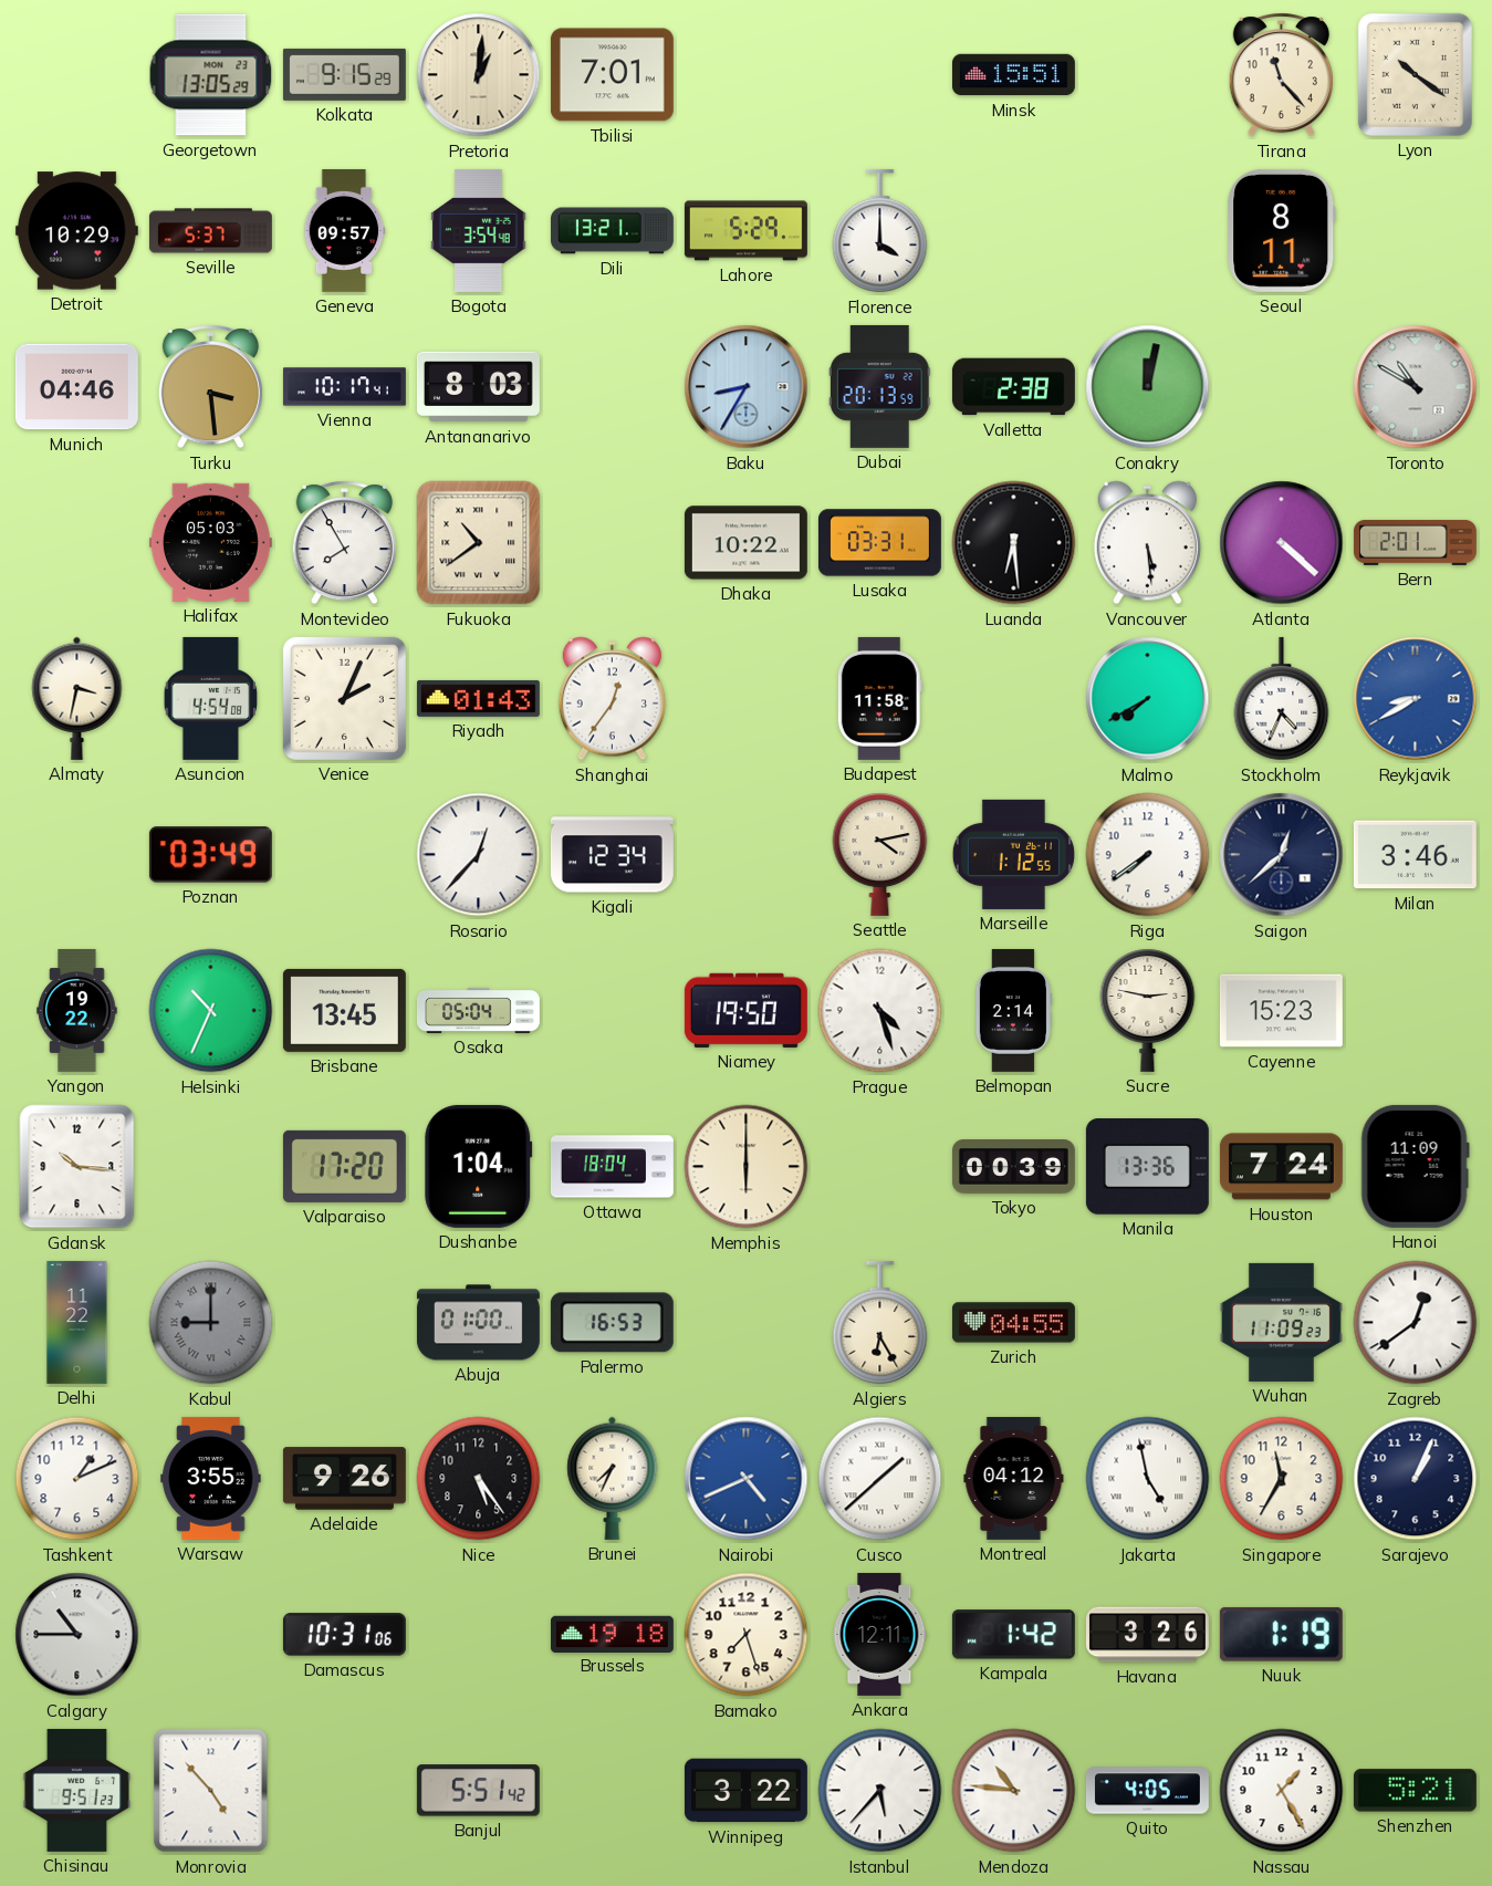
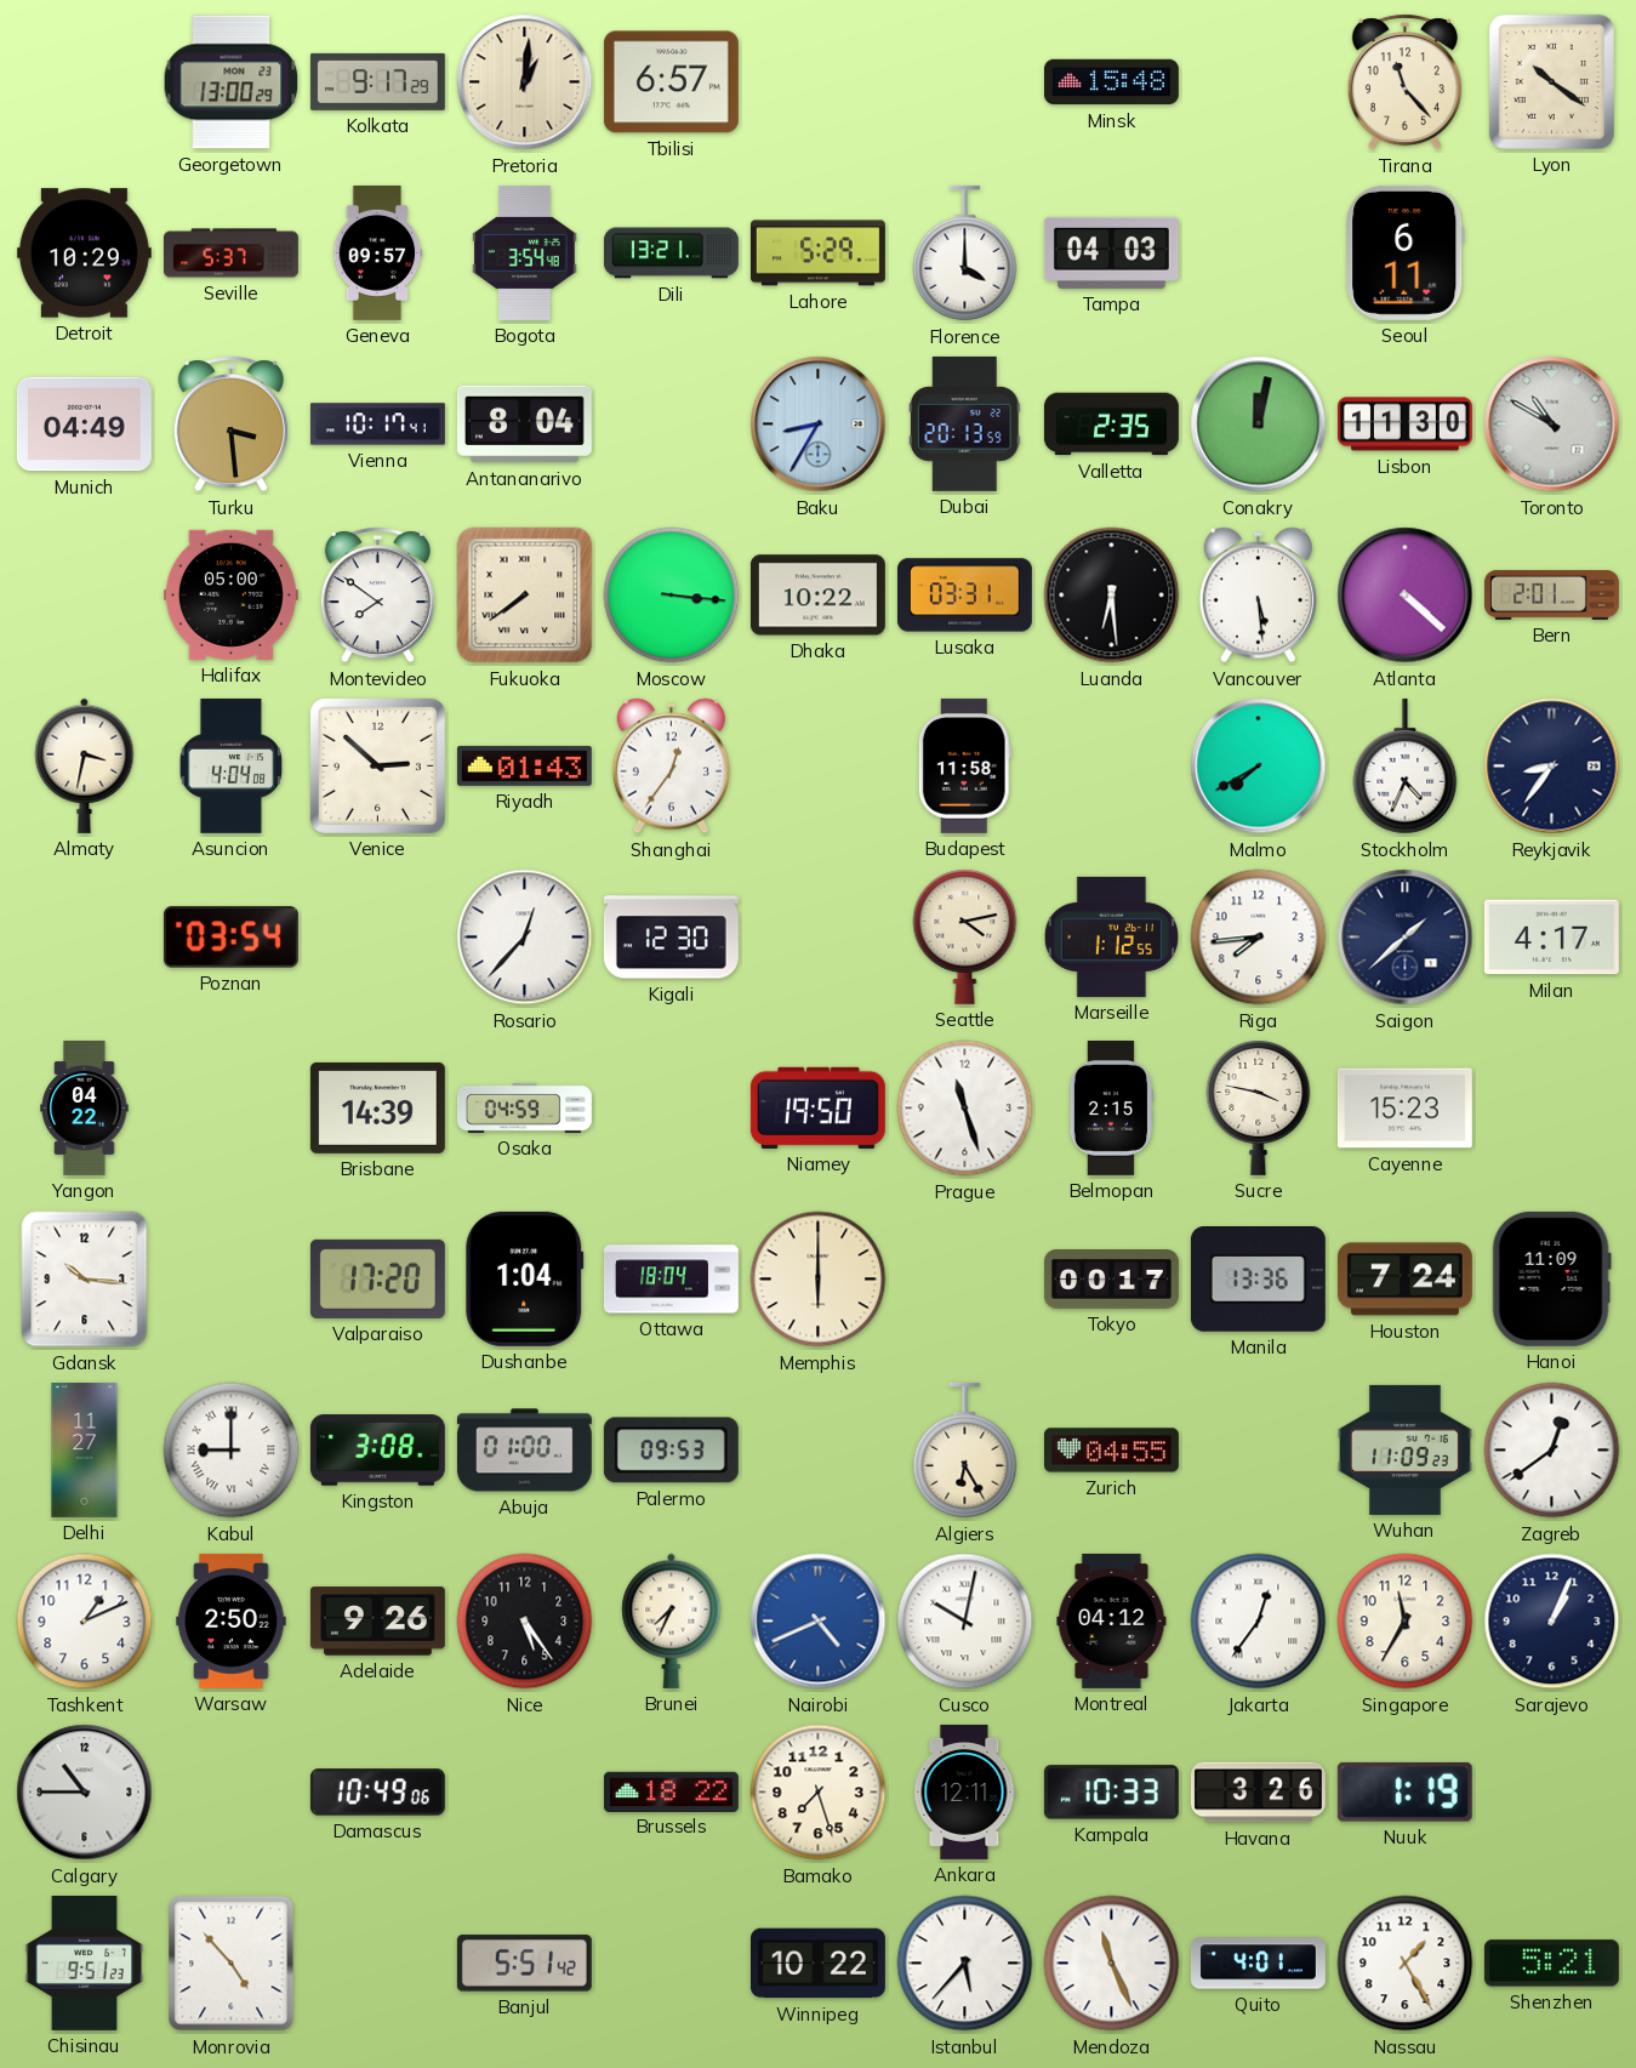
Georgetown: 13:05 -> 13:00 (232, 82)
Kolkata: 9:15 -> 9:17 (377, 81)
Tbilisi: 7:01 -> 6:57 (671, 82)
Minsk: 15:51 -> 15:48 (1111, 82)
Tampa: none -> 04:03 (1111, 252)
Seoul: 8:11 -> 6:11 (1406, 252)
Munich: 04:46 -> 04:49 (84, 425)
Antananarivo: 8:03 -> 8:04 (524, 425)
Valletta: 2:38 -> 2:35 (1111, 425)
Lisbon: none -> 11:30 (1404, 425)
Halifax: 05:03 -> 05:00 (230, 594)
Montevideo: 7:55 -> 7:51 (377, 596)
Fukuoka: 10:39 -> 7:39 (525, 596)
Moscow: none -> 3:16 (672, 596)
Asuncion: 4:54 -> 4:04 (232, 765)
Venice: 2:04 -> 2:52 (377, 765)
Reykjavik: 8:40 -> 8:36 (1552, 767)
Reykjavik dial: blue -> navy (1552, 767)
Poznan: 03:49 -> 03:54 (230, 938)
Kigali: 12:34 -> 12:30 (671, 938)
Riga: 7:39 -> 7:44 (1259, 938)
Saigon: 12:38 -> 1:38 (1406, 938)
Milan: 3:46 -> 4:17 (1551, 938)
Yangon: 19:22 -> 04:22 (85, 1107)
Helsinki: 10:34 -> none (211, 1011)
Brisbane: 13:45 -> 14:39 (377, 1107)
Osaka: 05:04 -> 04:59 (524, 1107)
Prague: 4:27 -> 11:27 (965, 1109)
Belmopan: 2:14 -> 2:15 (1111, 1107)
Sucre: 2:47 -> 3:47 (1259, 1107)
Tokyo: 00:39 -> 00:17 (1111, 1280)
Delhi: 11:22 -> 11:27 (85, 1449)
Kabul dial: grey -> white (232, 1451)
Kingston: none -> 3:08 (377, 1451)
Palermo: 16:53 -> 09:53 (671, 1451)
Warsaw: 3:55 -> 2:50 (232, 1620)
Cusco: 1:38 -> 10:02 (965, 1622)
Jakarta: 4:58 -> 12:36 (1259, 1622)
Damascus: 10:31 -> 10:49 (377, 1793)
Brussels: 19:18 -> 18:22 (671, 1791)
Kampala: 1:42 -> 10:33 (1111, 1793)
Winnipeg: 3:22 -> 10:22 (817, 1964)
Mendoza: 10:46 -> 11:26 (1112, 1964)
Quito: 4:05 -> 4:01 (1258, 1964)
